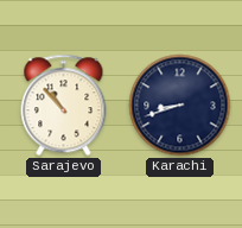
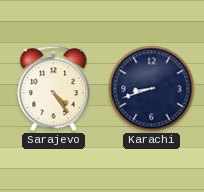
Sarajevo: 10:53 -> 4:24 (54, 89)
